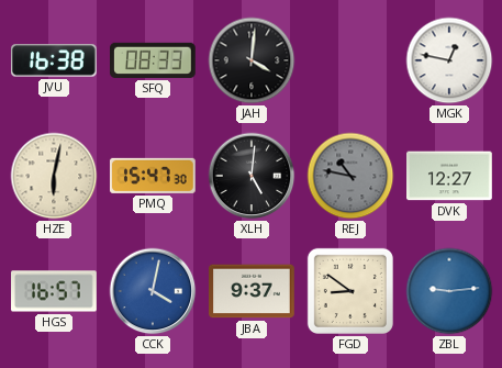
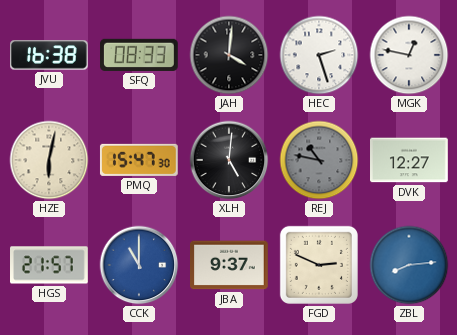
HEC: none -> 2:27 (319, 55)
HGS: 16:57 -> 21:57 (50, 265)
CCK: 4:02 -> 11:00 (139, 265)
FGD: 8:51 -> 2:49 (319, 265)
ZBL: 9:14 -> 8:14 (409, 265)
